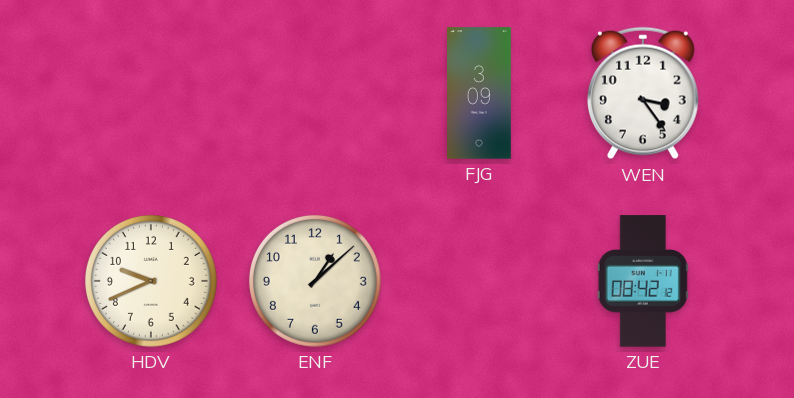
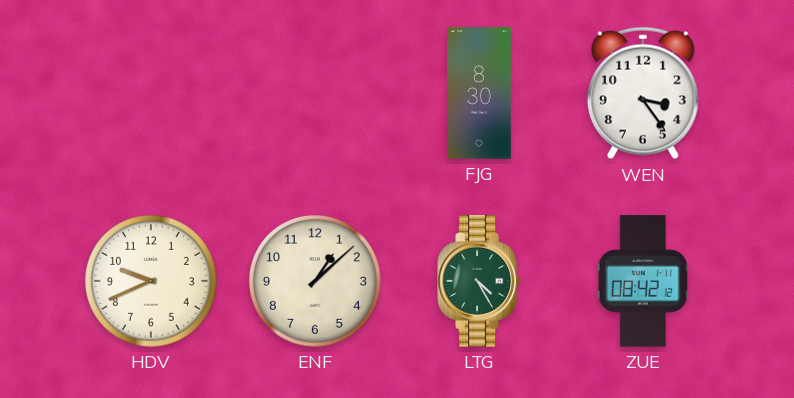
FJG: 3:09 -> 8:30 (480, 93)
LTG: none -> 4:25 (479, 281)
